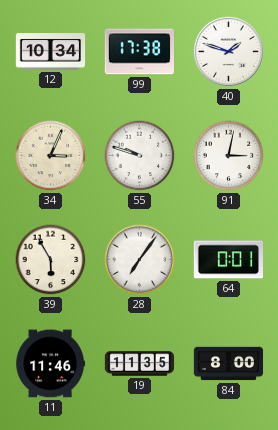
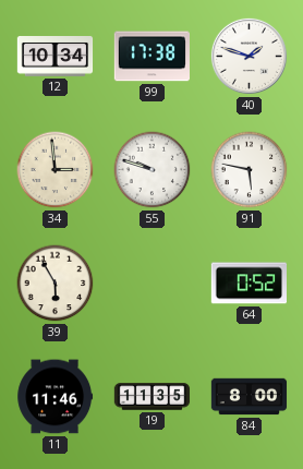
34: 3:04 -> 2:59 (56, 170)
91: 3:02 -> 5:47 (250, 170)
28: 7:06 -> none (140, 260)
64: 0:01 -> 0:52 (249, 284)
